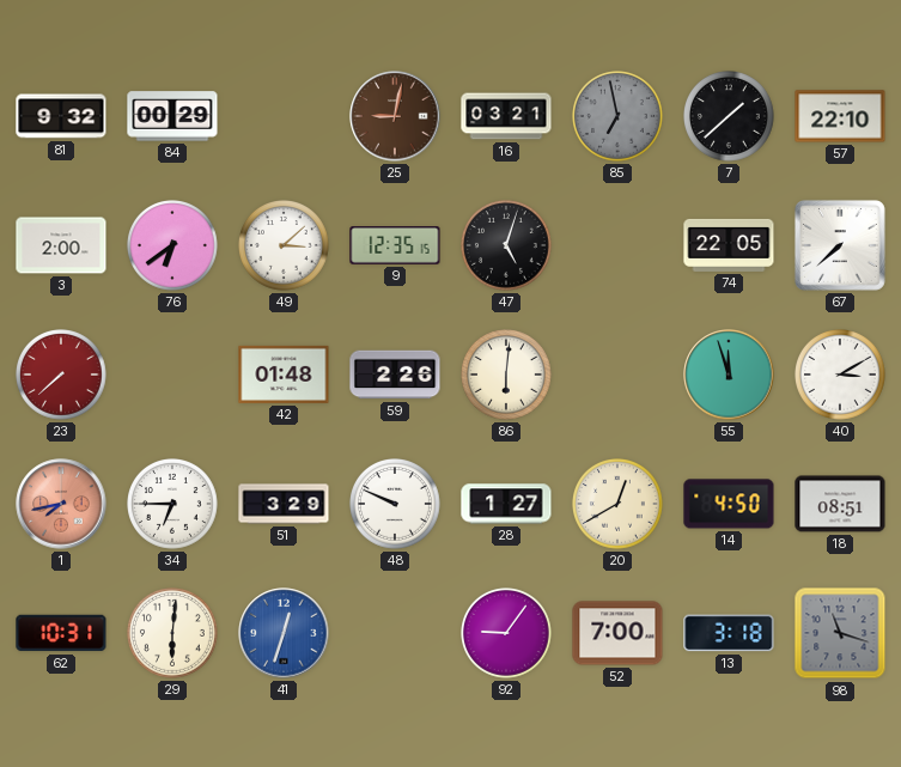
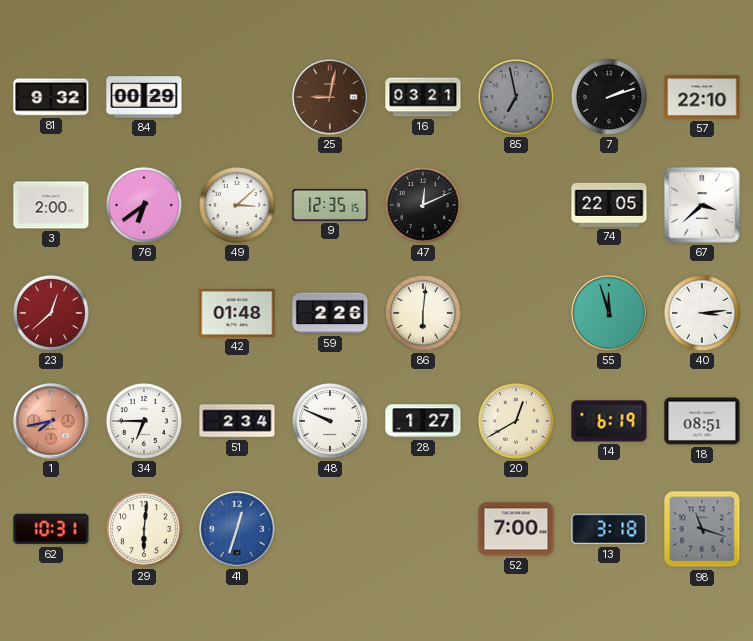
7: 1:38 -> 2:12 (610, 98)
47: 5:03 -> 12:11 (424, 206)
67: 7:38 -> 3:38 (702, 205)
23: 7:38 -> 12:38 (52, 314)
40: 3:10 -> 3:14 (703, 314)
51: 3:29 -> 2:34 (237, 421)
14: 4:50 -> 6:19 (609, 421)
92: 9:06 -> none (507, 634)
